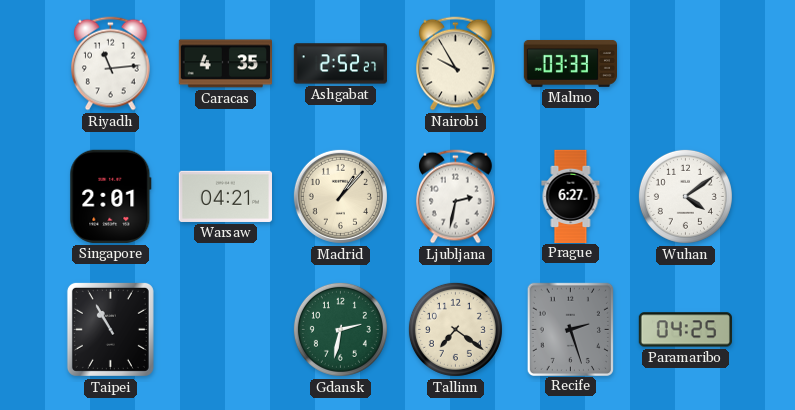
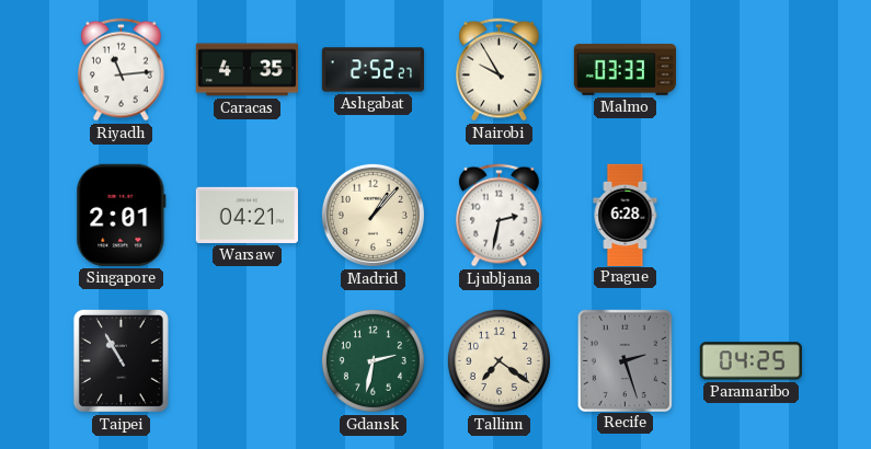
Prague: 6:27 -> 6:28 (626, 215)
Wuhan: 4:09 -> none (685, 196)
